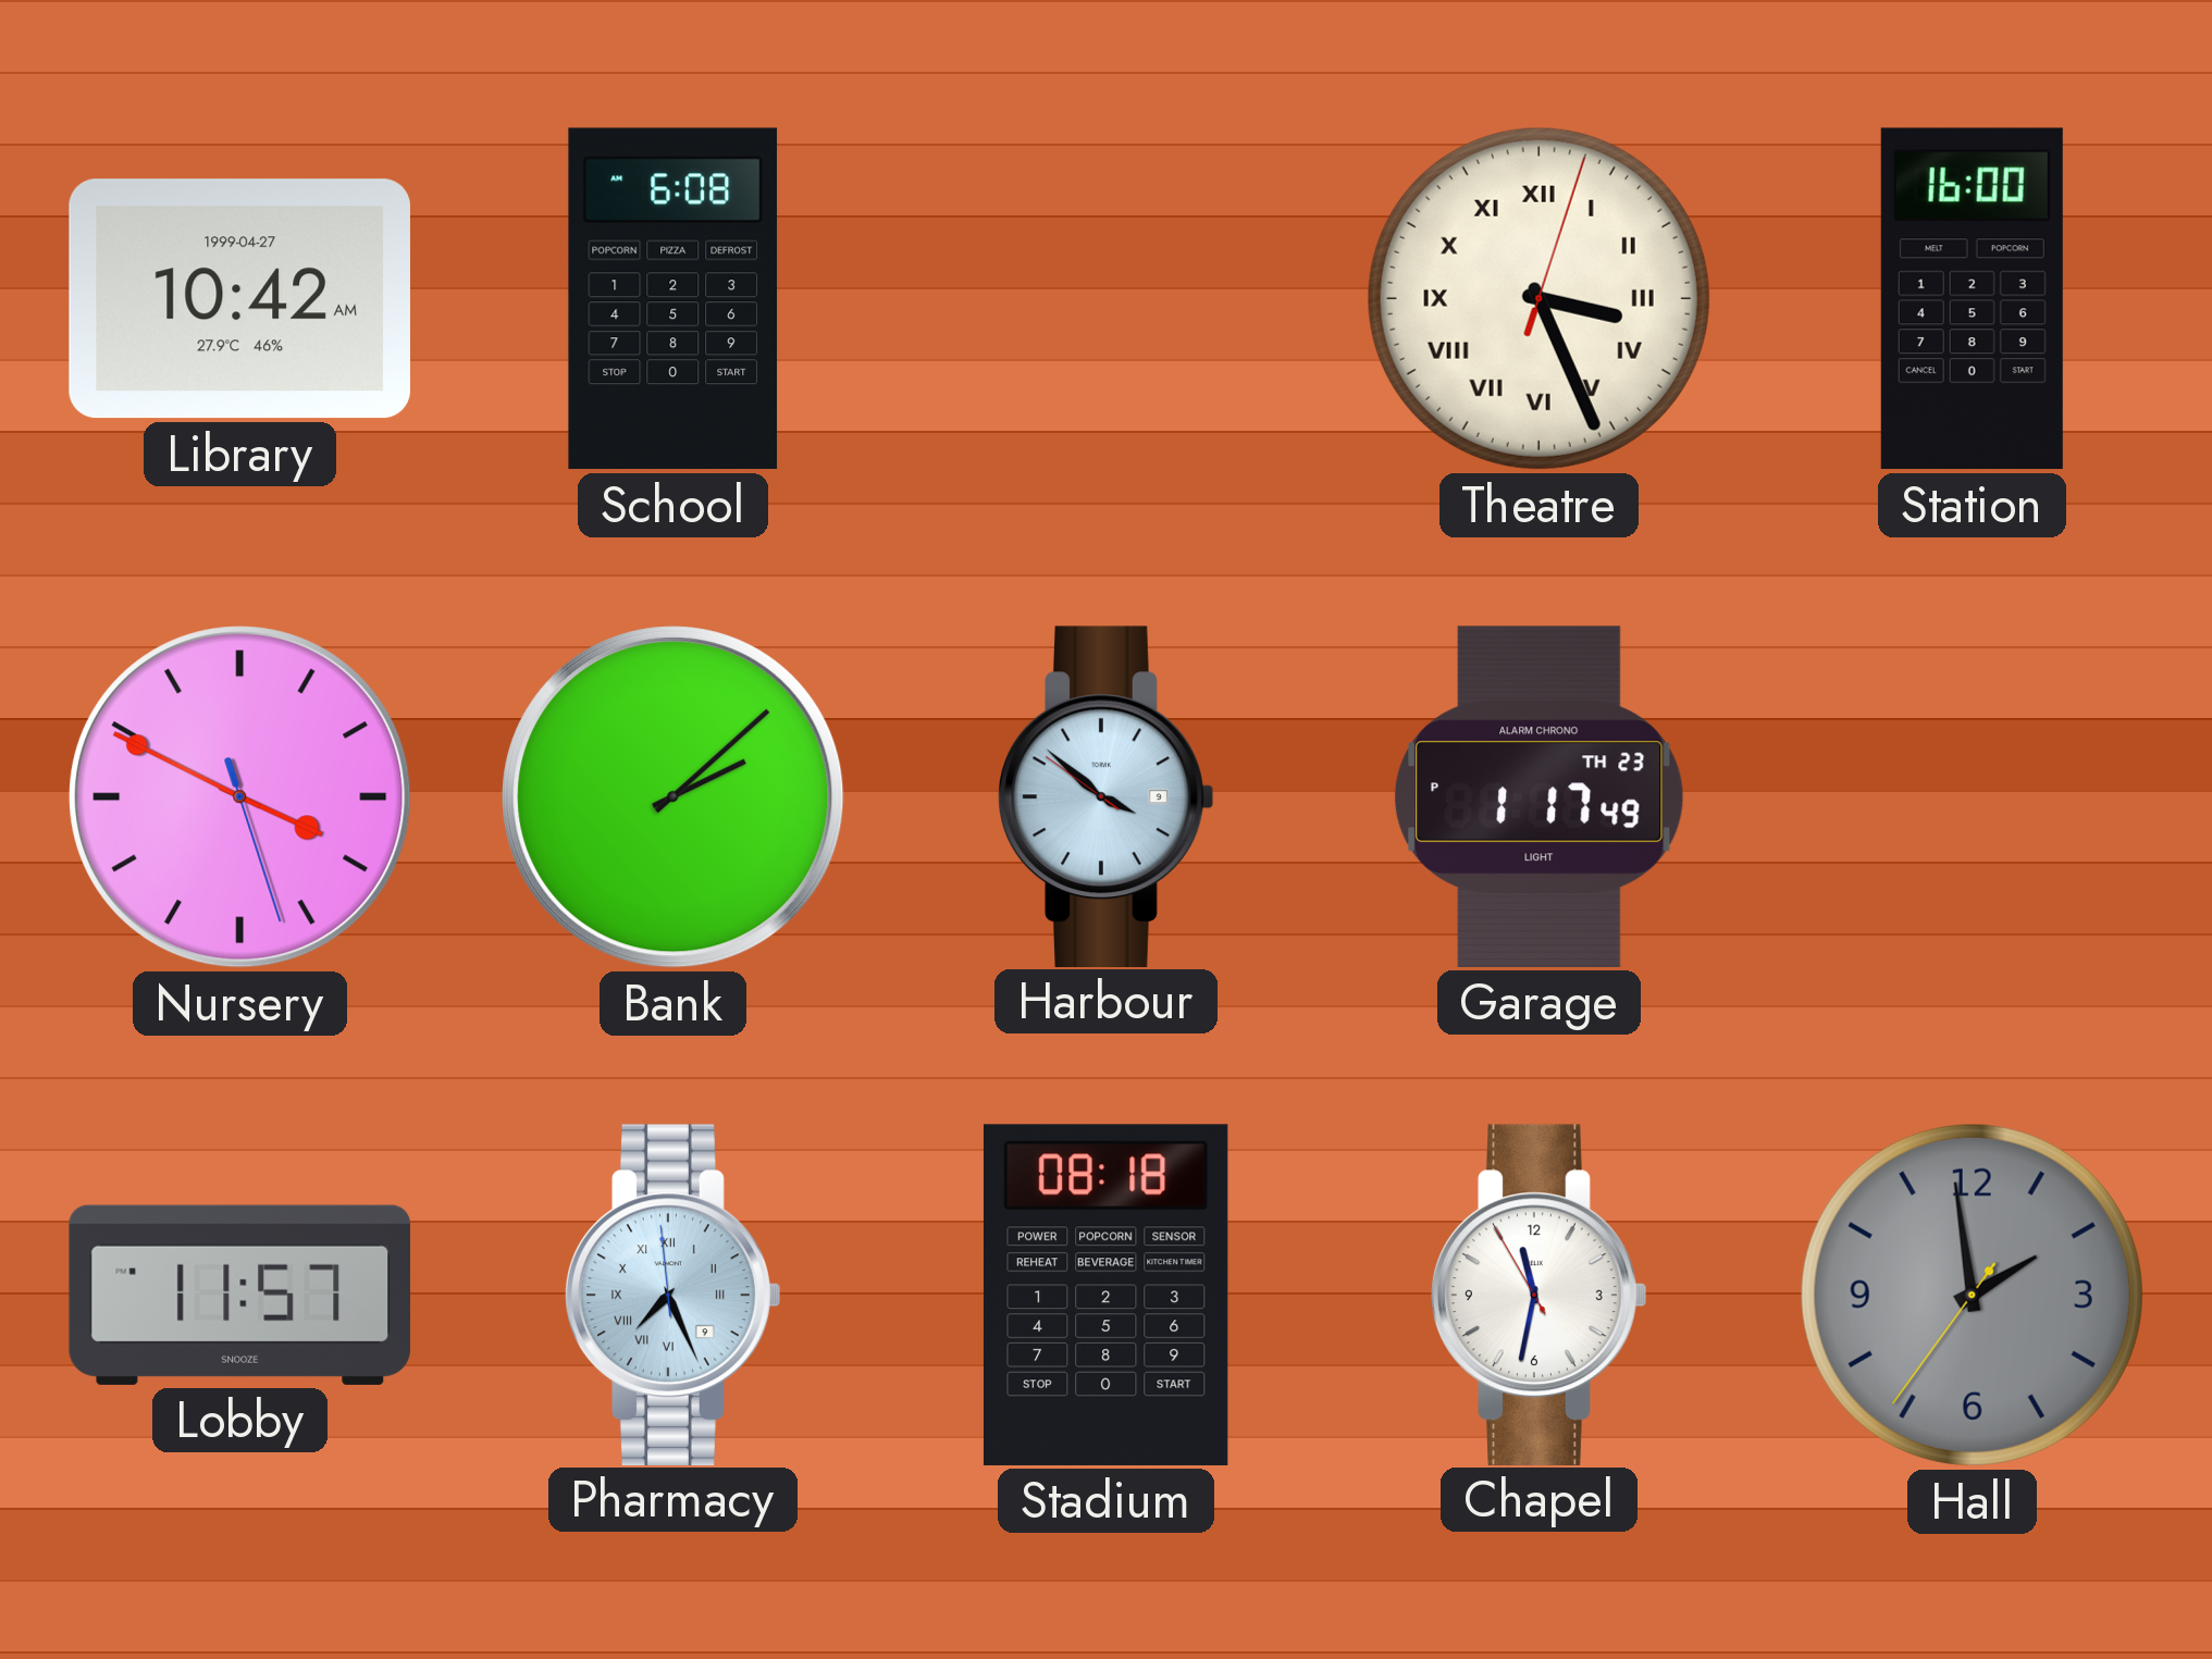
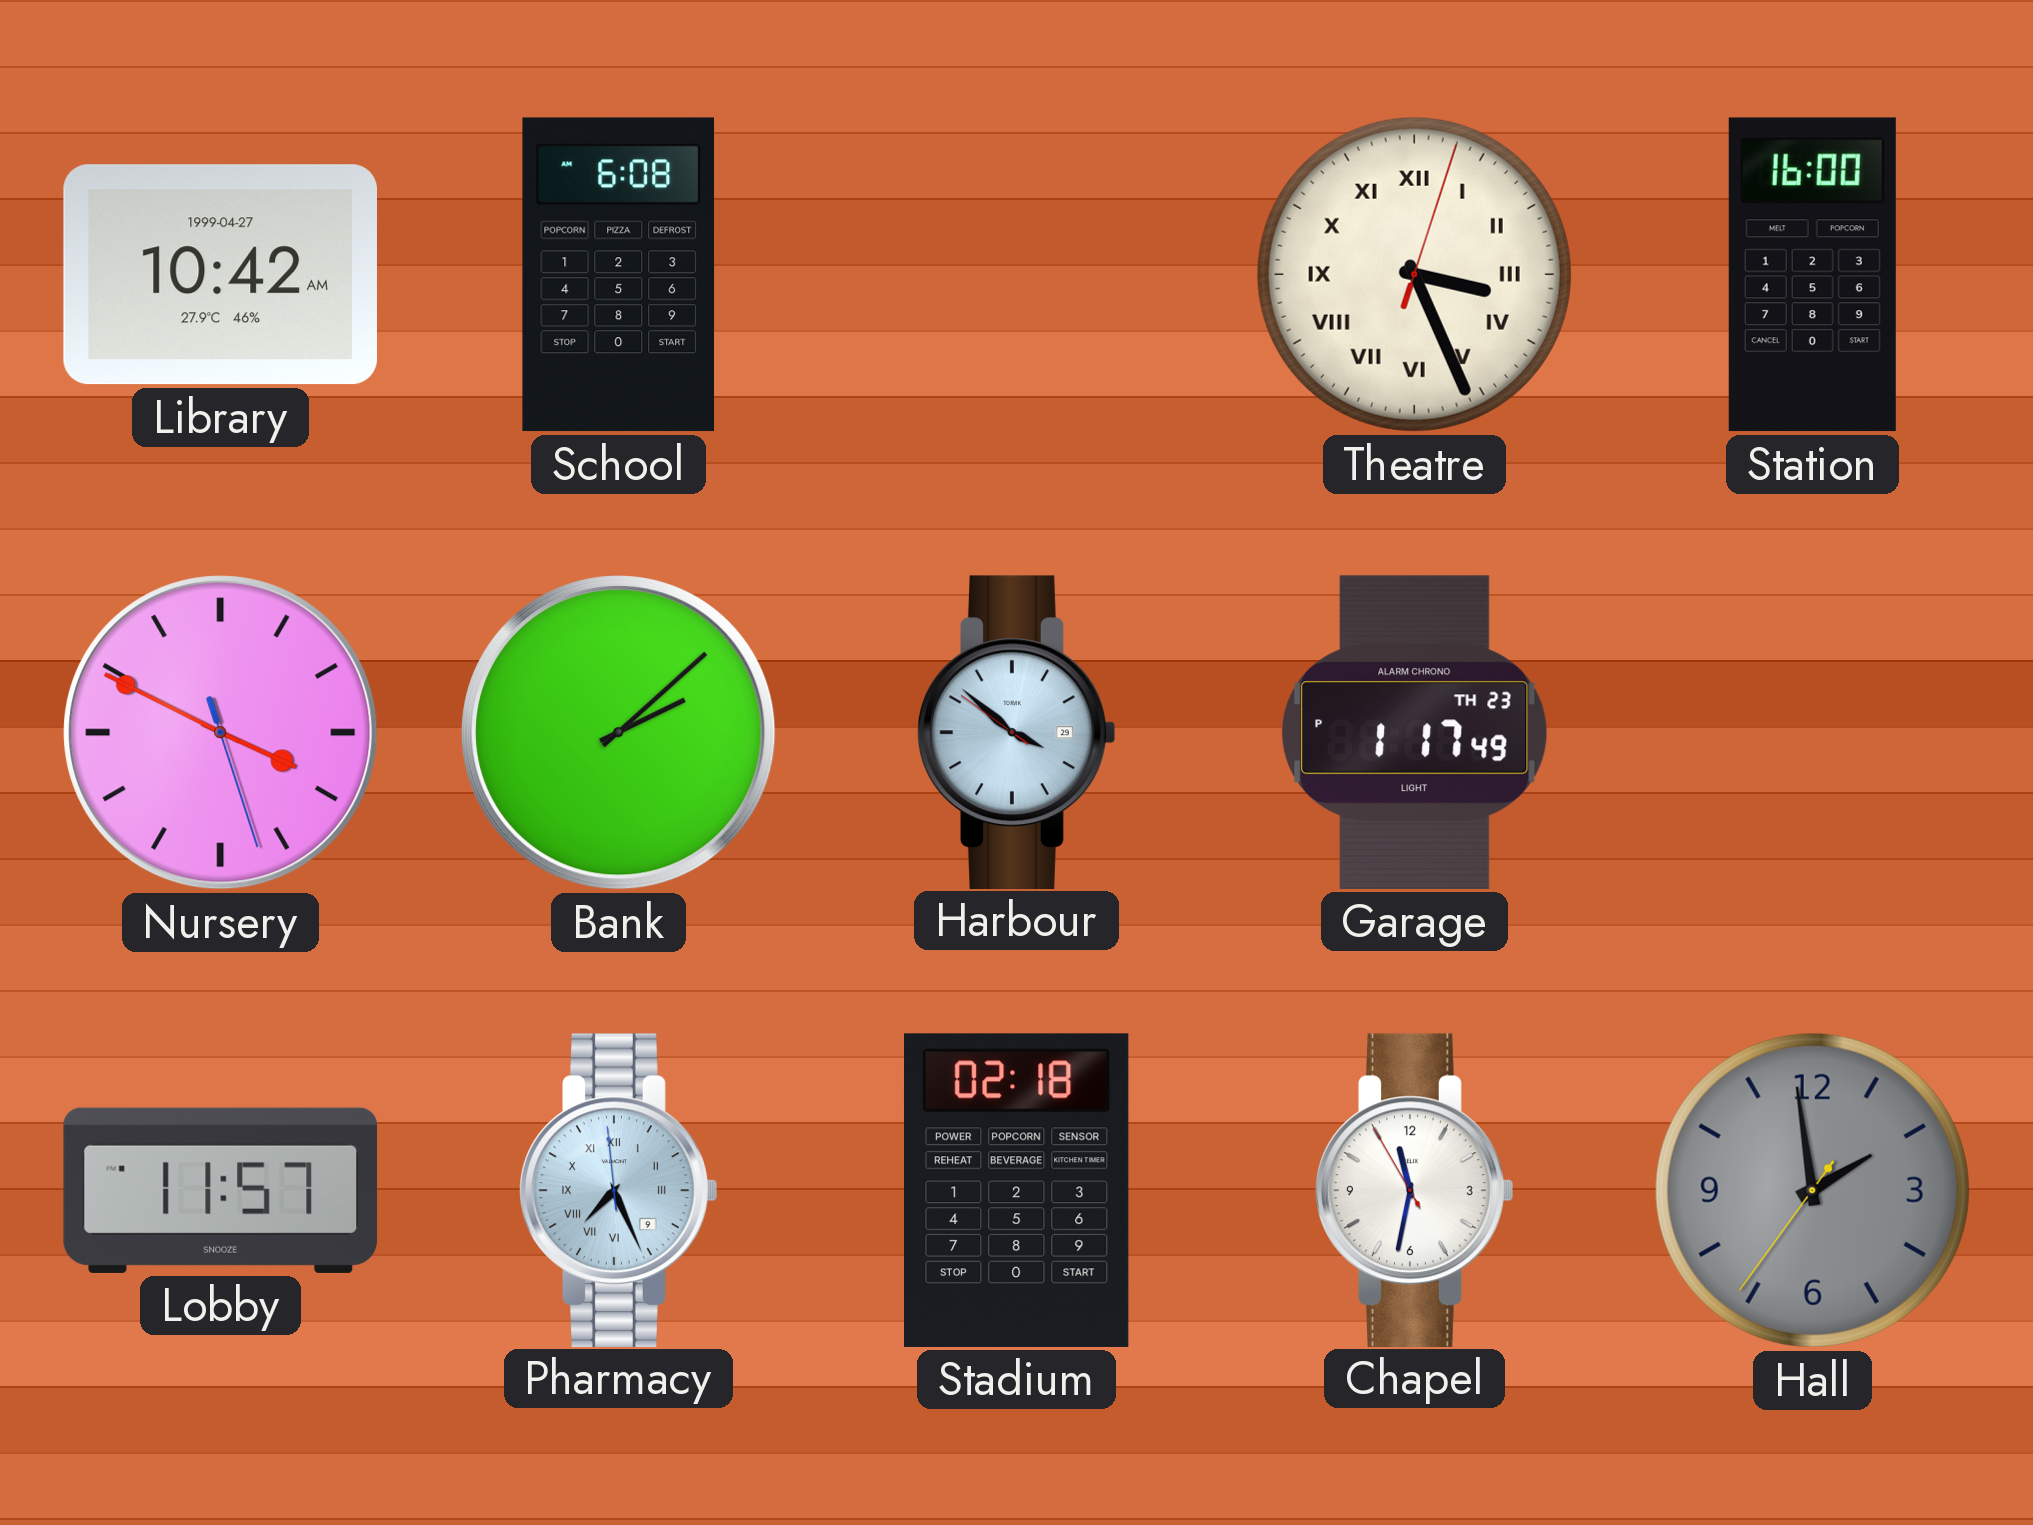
Harbour date: 9 -> 29 (1017, 732)
Stadium: 08:18 -> 02:18 (1016, 1190)
